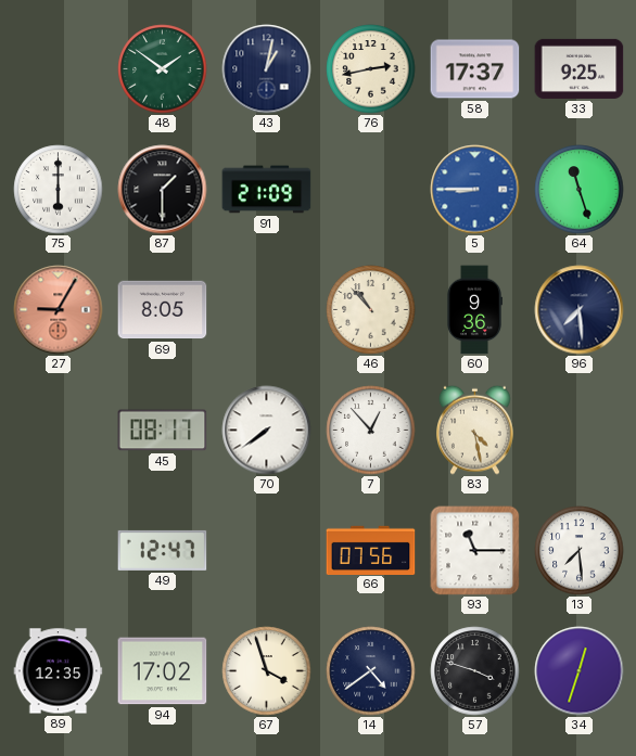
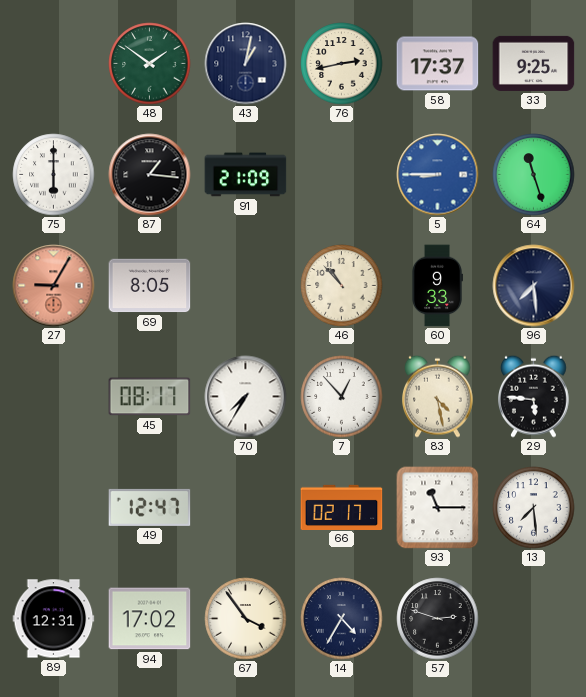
87: 1:30 -> 1:16 (150, 175)
60: 9:36 -> 9:33 (436, 286)
70: 7:39 -> 7:35 (246, 397)
29: none -> 5:46 (534, 396)
66: 07:56 -> 02:17 (342, 507)
89: 12:35 -> 12:31 (54, 619)
67: 3:57 -> 3:54 (246, 619)
14: 4:39 -> 4:35 (342, 619)
57: 3:48 -> 2:48 (438, 619)
34: 12:33 -> none (580, 671)
